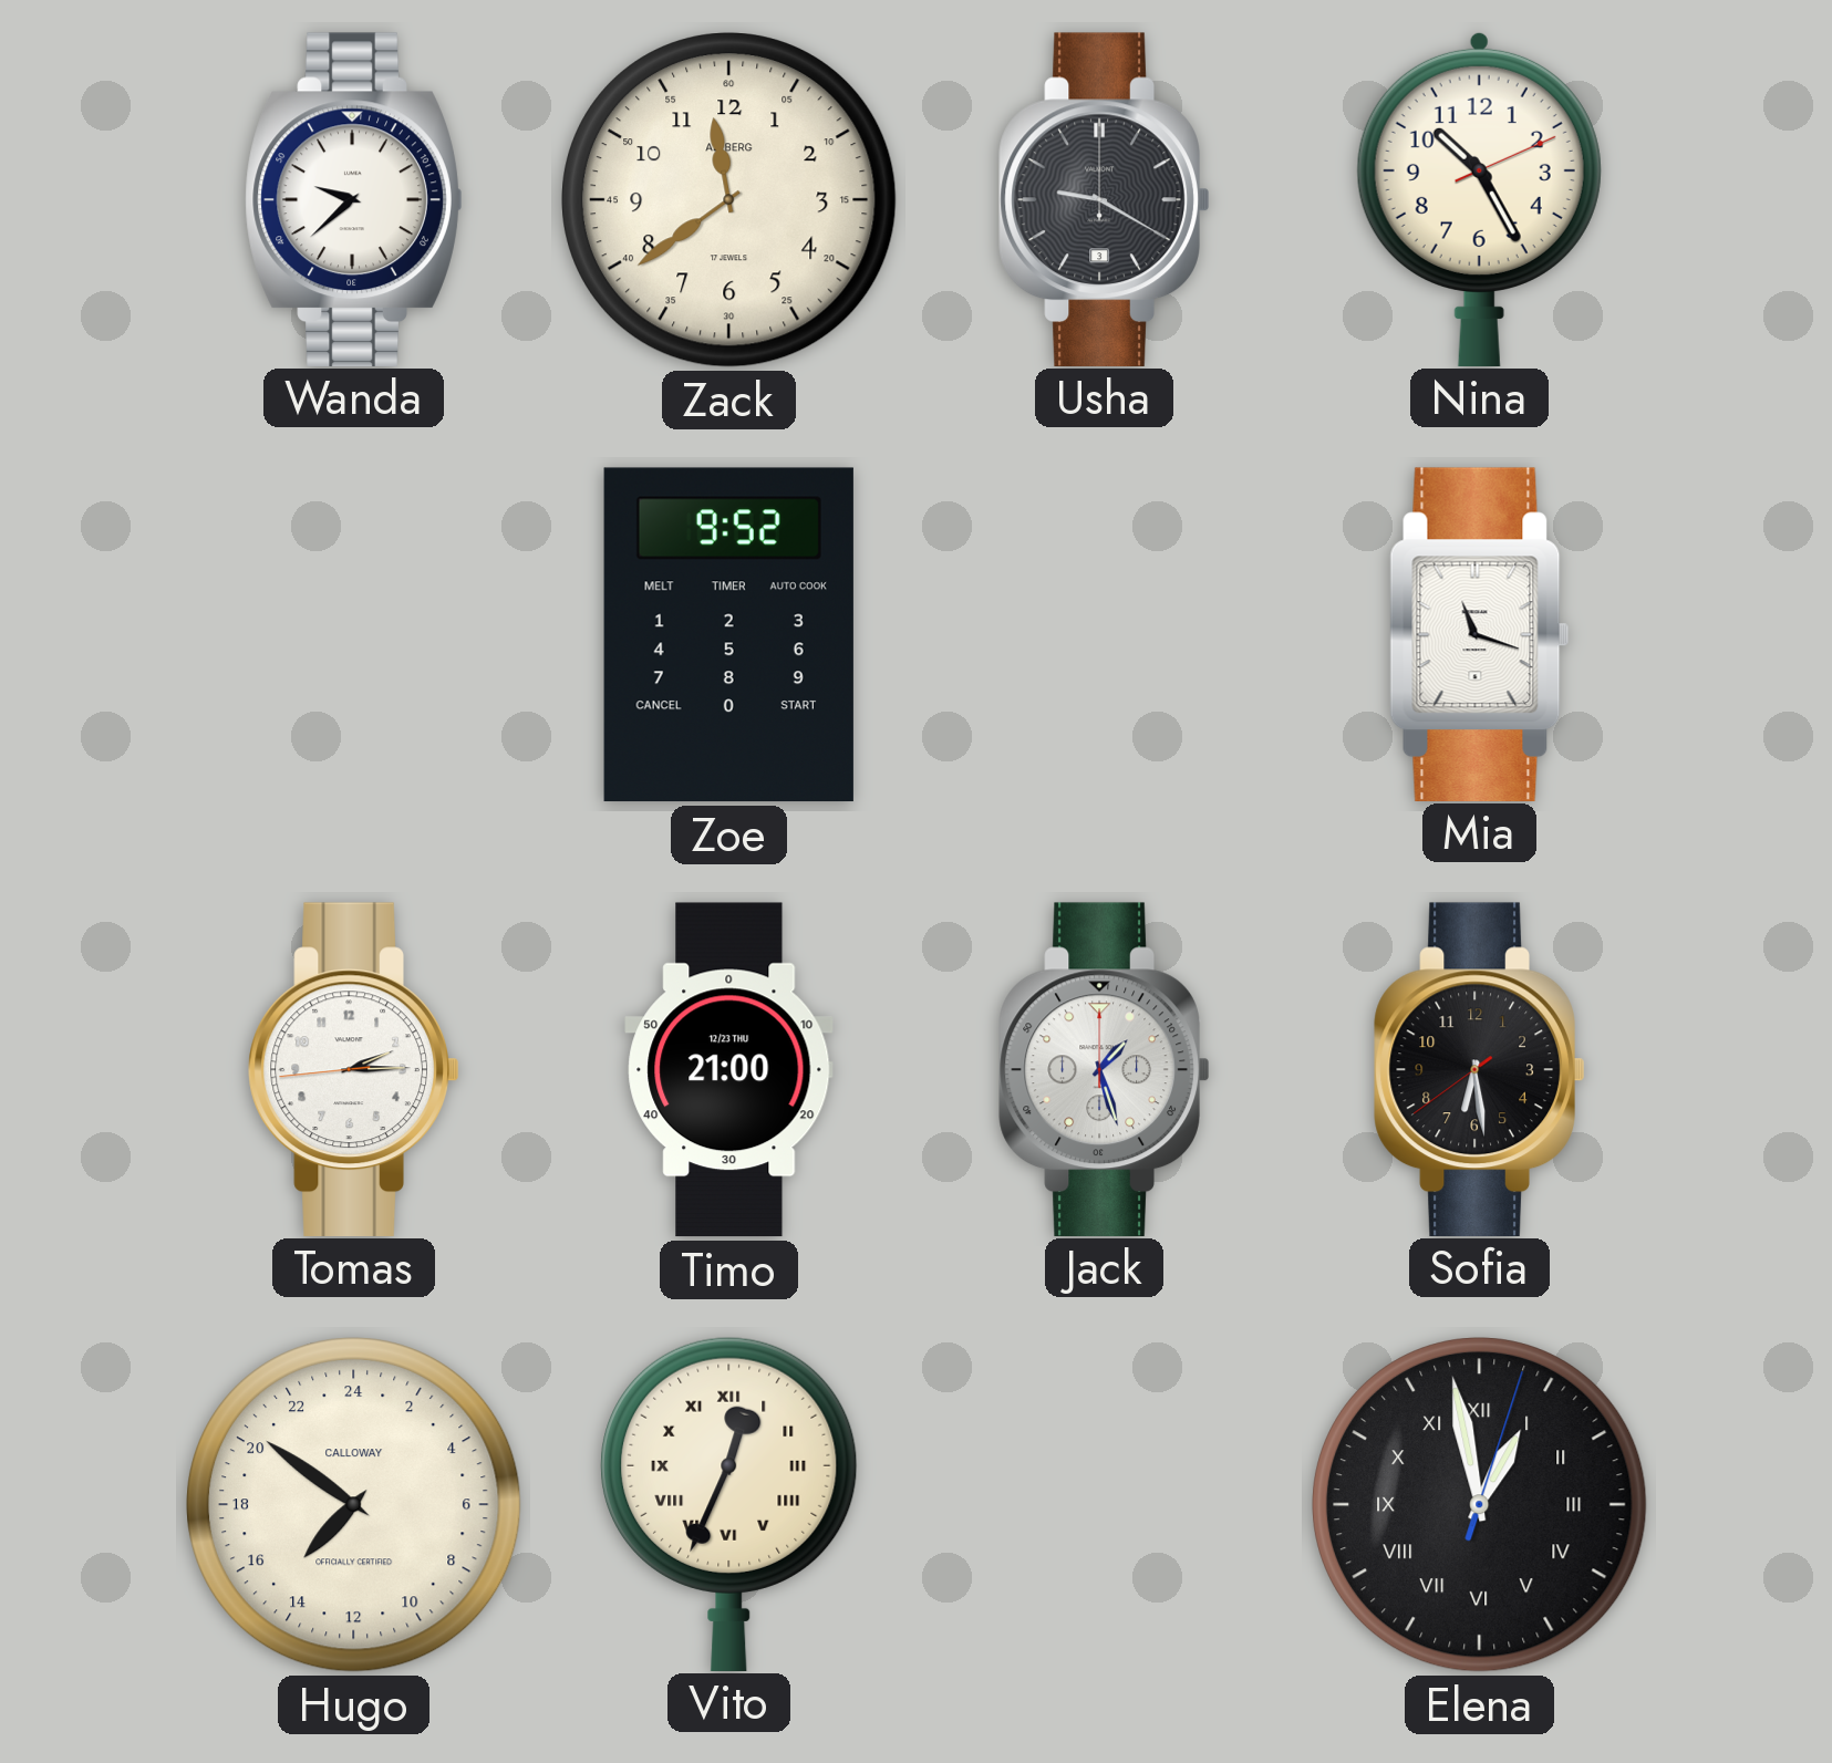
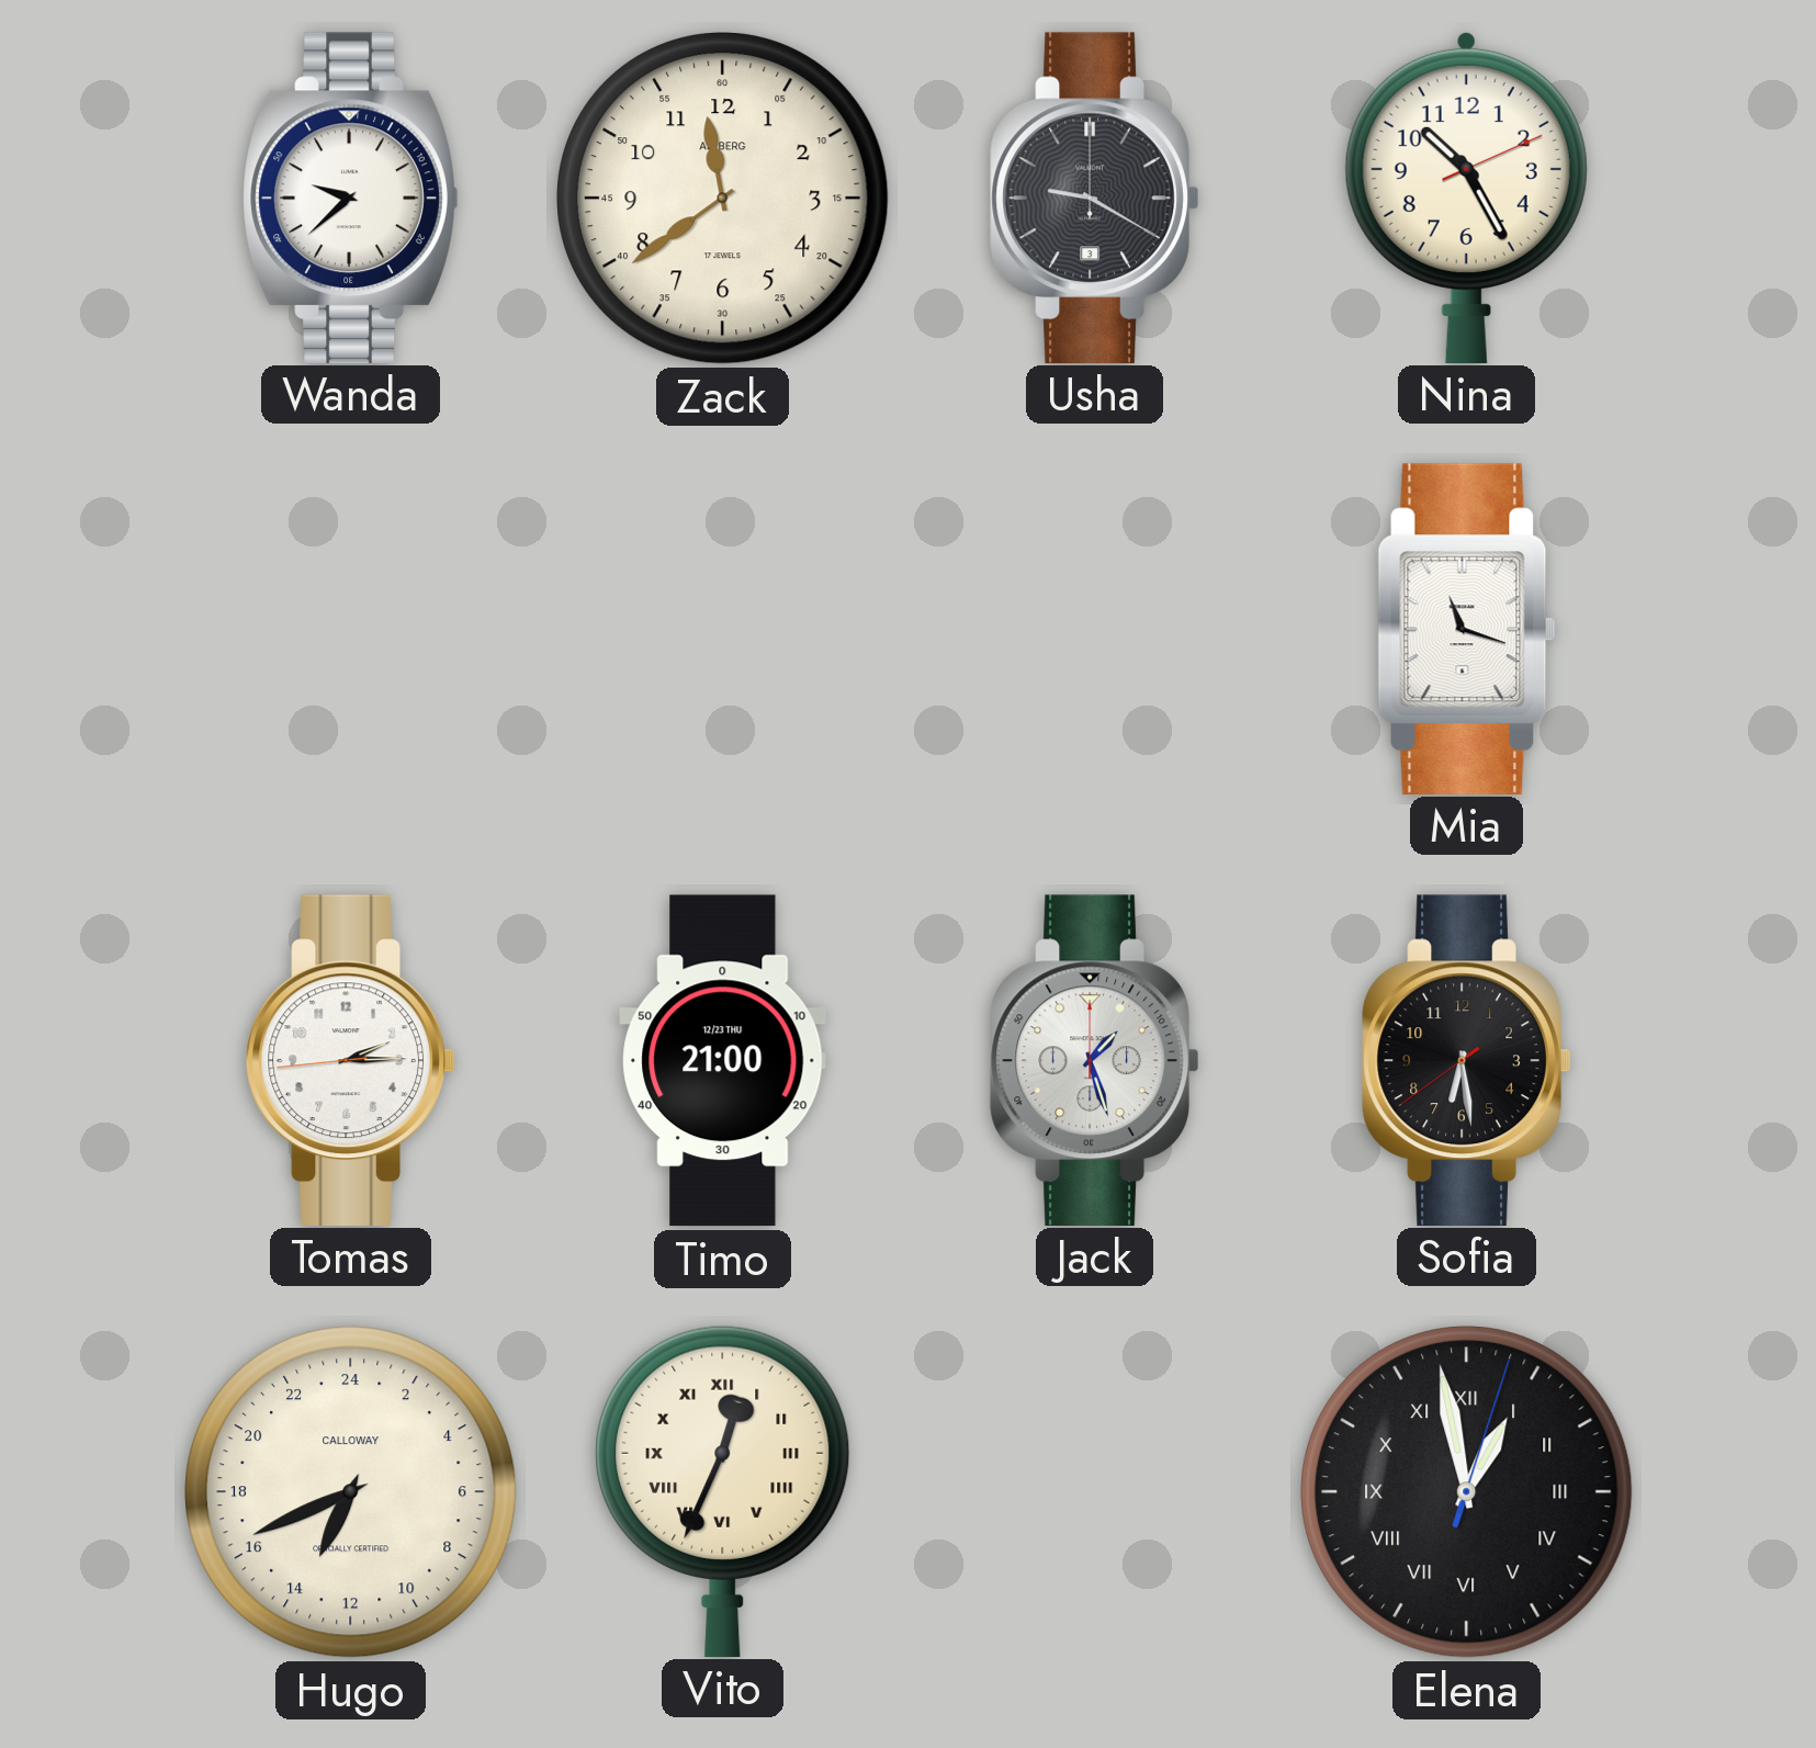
Zoe: 9:52 -> none (728, 635)
Hugo: 14:51 -> 13:41 (351, 1492)
